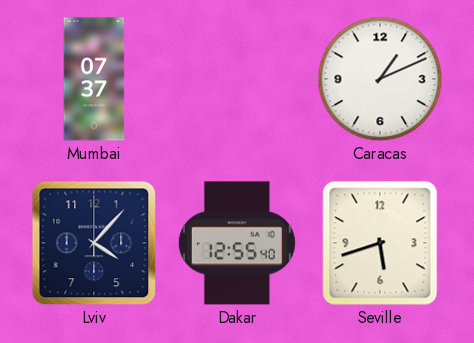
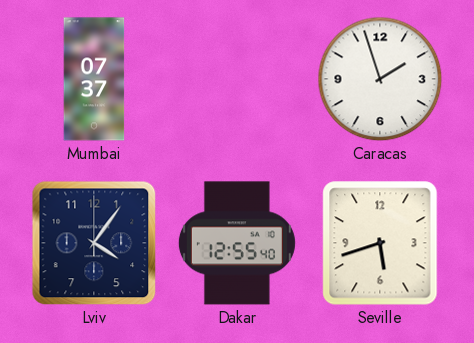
Caracas: 1:11 -> 1:57 (380, 79)
Lviv: 4:07 -> 4:06 (94, 243)
